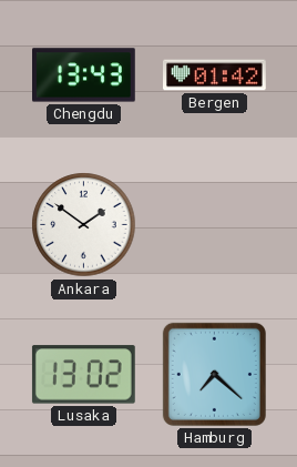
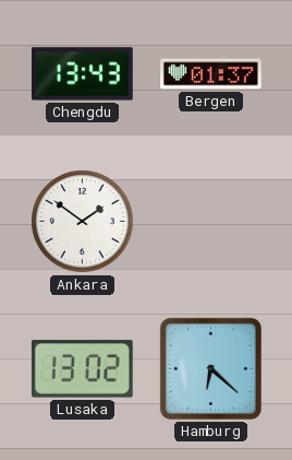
Bergen: 01:42 -> 01:37 (211, 74)
Hamburg: 7:22 -> 6:22 (210, 368)
